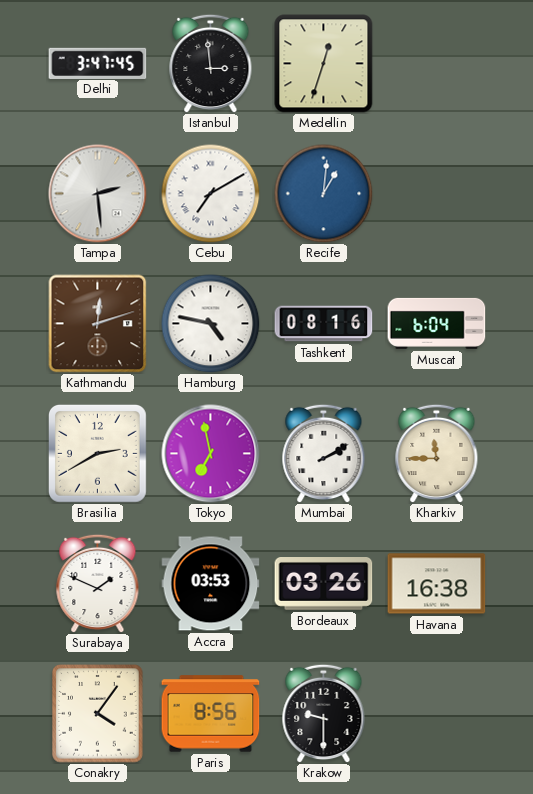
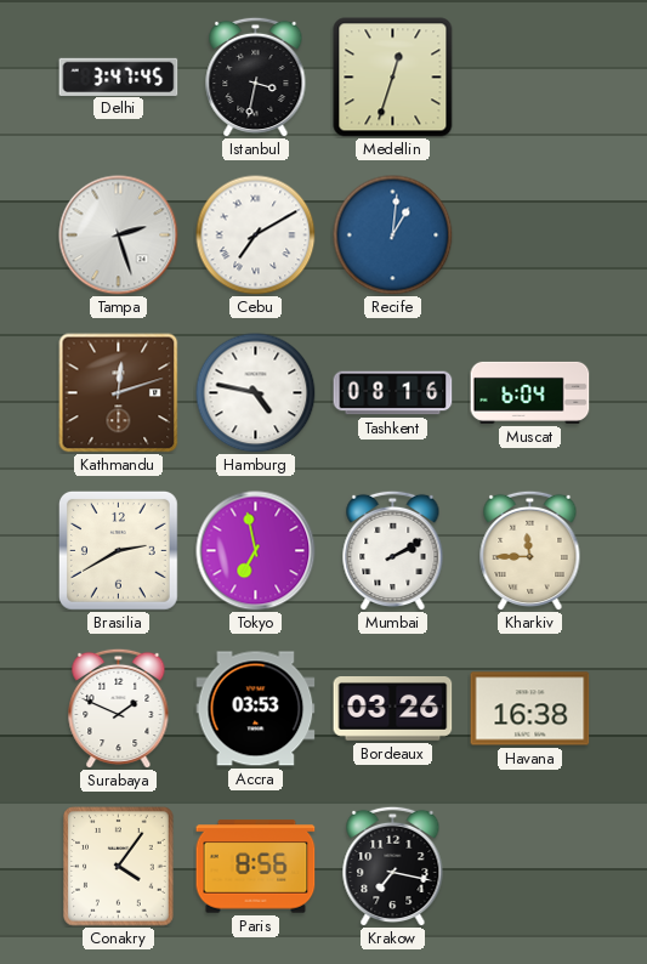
Istanbul: 2:59 -> 3:32 (256, 76)
Tampa: 2:29 -> 2:27 (119, 236)
Krakow: 9:30 -> 7:17 (393, 866)
